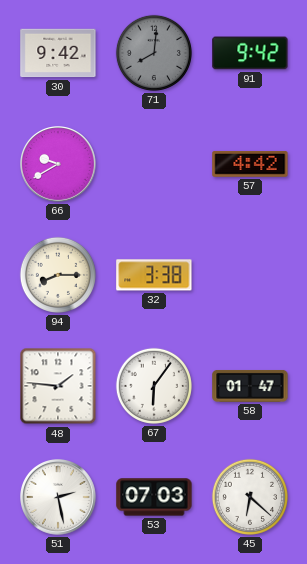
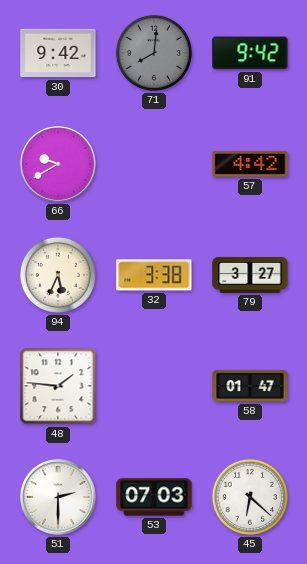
94: 8:15 -> 5:34 (58, 275)
79: none -> 3:27 (250, 276)
67: 6:06 -> none (154, 386)
51: 2:28 -> 2:30 (59, 498)
